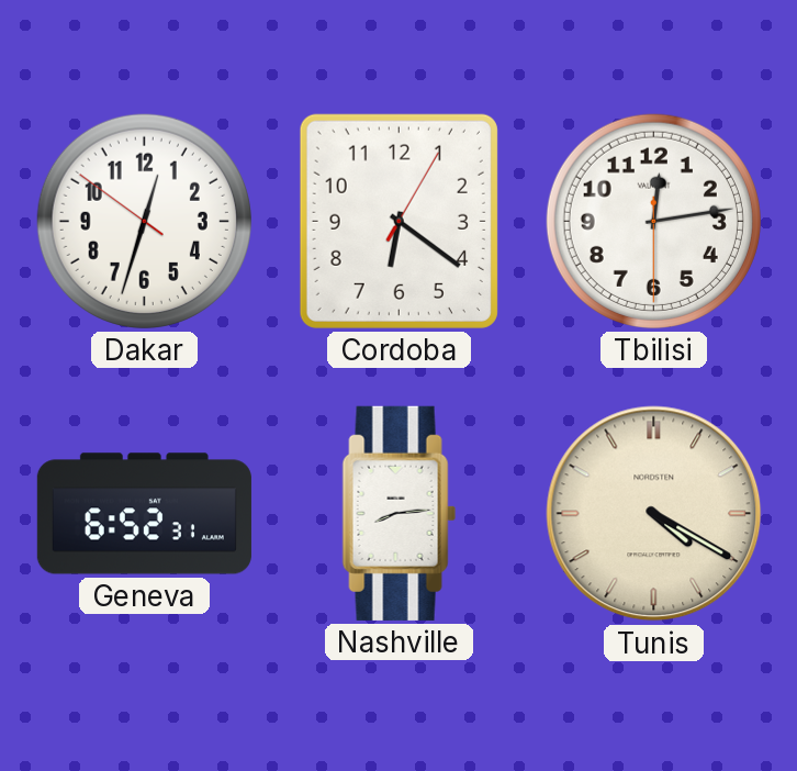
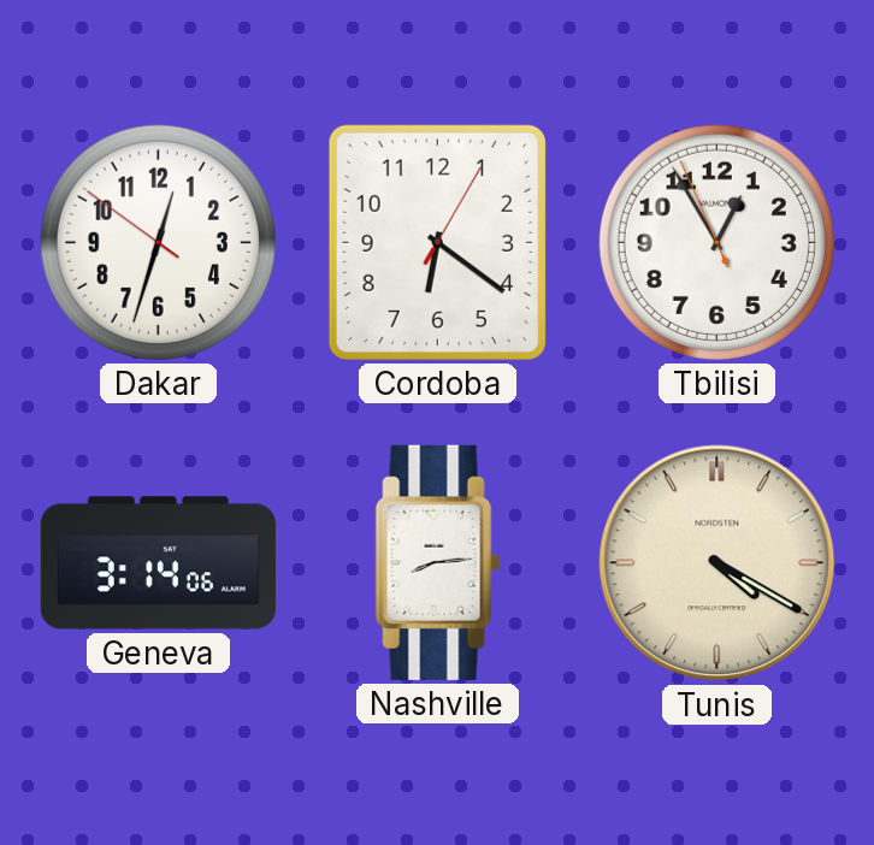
Tbilisi: 12:13 -> 12:54 (716, 242)
Geneva: 6:52 -> 3:14 (158, 563)
